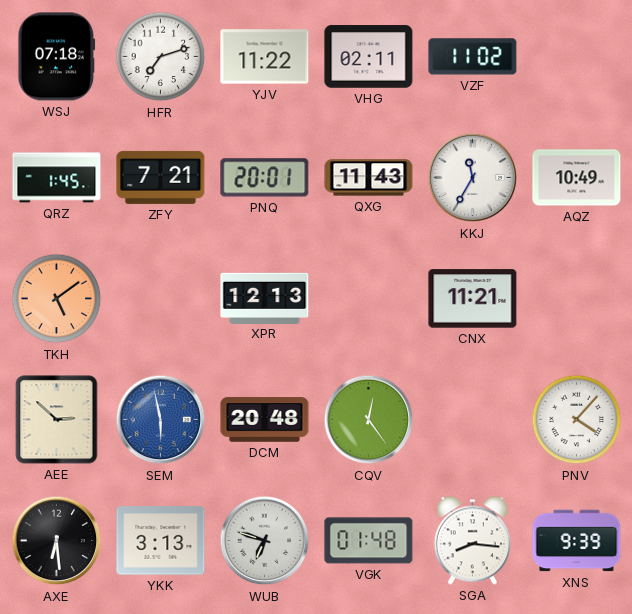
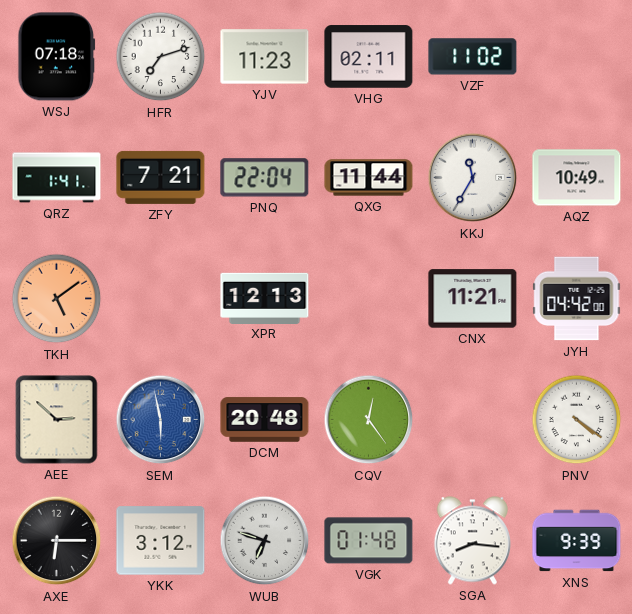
YJV: 11:22 -> 11:23 (265, 57)
QRZ: 1:45 -> 1:41 (57, 178)
PNQ: 20:01 -> 22:04 (265, 178)
QXG: 11:43 -> 11:44 (369, 178)
JYH: none -> 04:42 (577, 299)
PNV: 4:07 -> 4:21 (577, 420)
AXE: 6:29 -> 6:15 (57, 541)
YKK: 3:13 -> 3:12 (161, 541)
